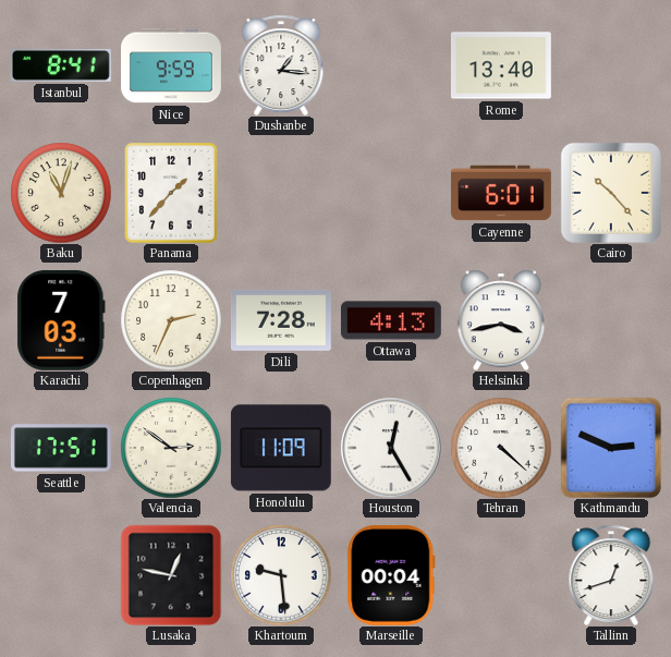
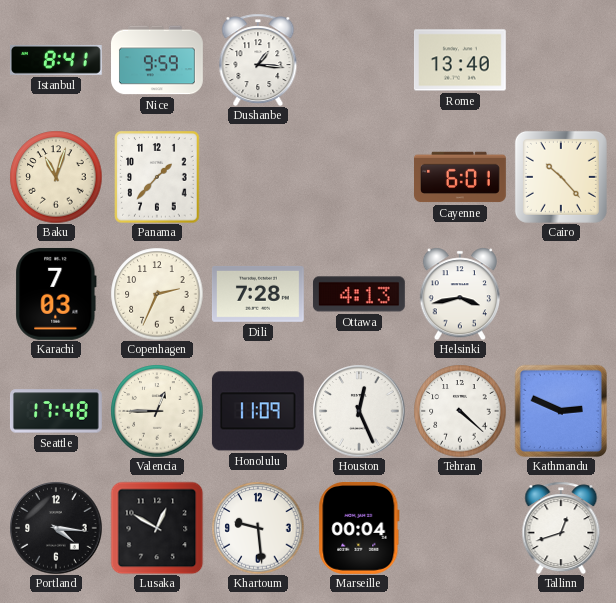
Seattle: 17:51 -> 17:48 (56, 411)
Valencia: 2:51 -> 12:45 (157, 411)
Houston: 12:25 -> 12:26 (359, 411)
Portland: none -> 4:16 (56, 528)
Lusaka: 12:47 -> 12:50 (157, 528)
